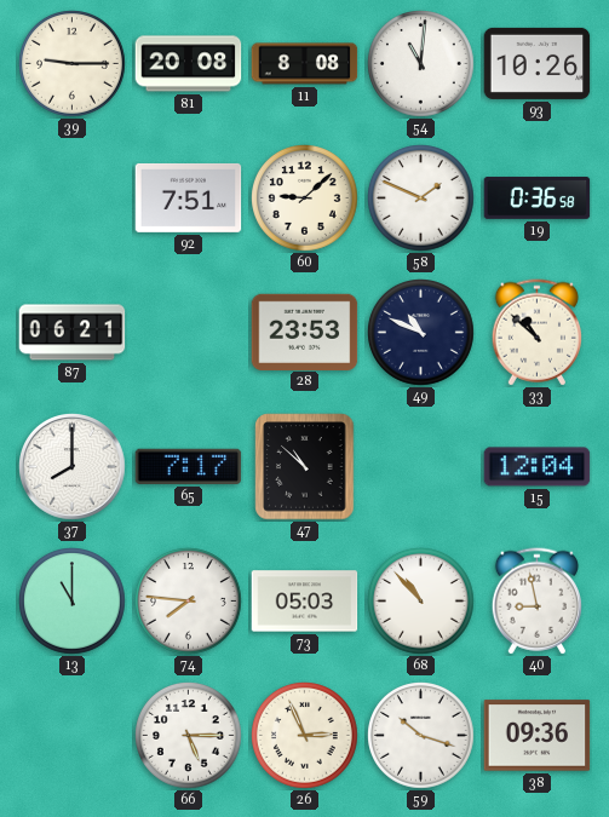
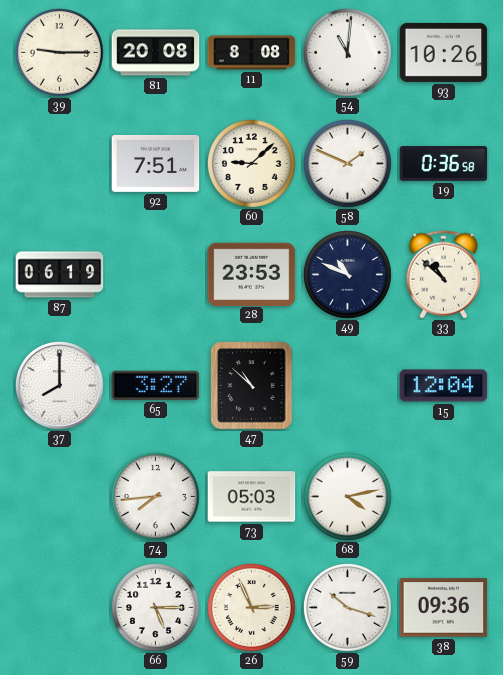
87: 06:21 -> 06:19 (60, 275)
65: 7:17 -> 3:27 (156, 385)
13: 11:00 -> none (73, 602)
74: 7:46 -> 7:44 (156, 497)
68: 10:53 -> 4:13 (348, 497)
40: 8:58 -> none (536, 602)
